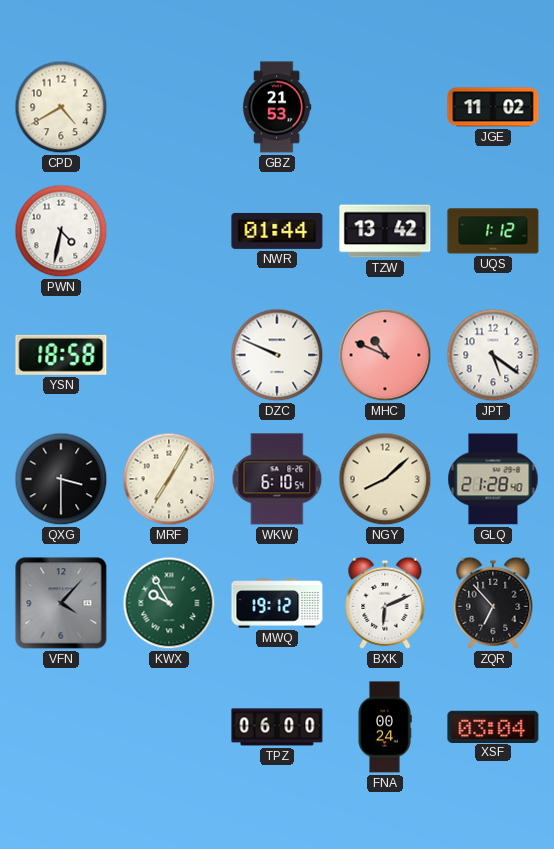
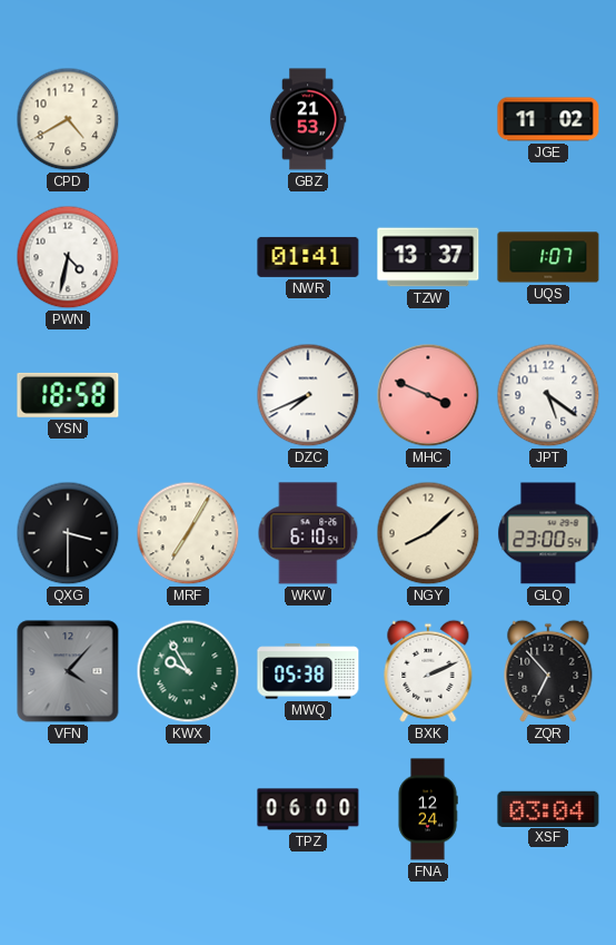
NWR: 01:44 -> 01:41 (308, 257)
TZW: 13:42 -> 13:37 (428, 257)
UQS: 1:12 -> 1:07 (548, 257)
DZC: 9:49 -> 7:41 (308, 395)
MHC: 10:49 -> 3:49 (428, 395)
GLQ: 21:28 -> 23:00 (548, 533)
MWQ: 19:12 -> 05:38 (308, 671)
BXK: 6:11 -> 2:11 (428, 671)
FNA: 00:24 -> 12:24 (428, 809)
